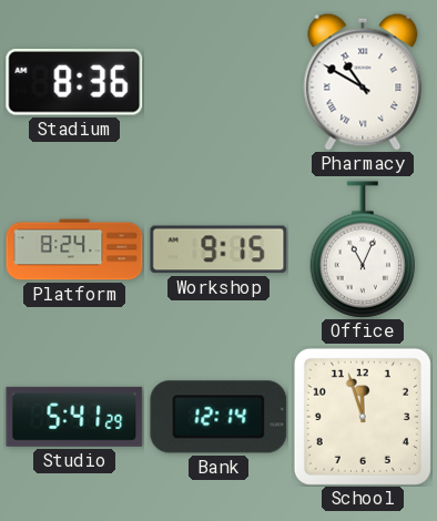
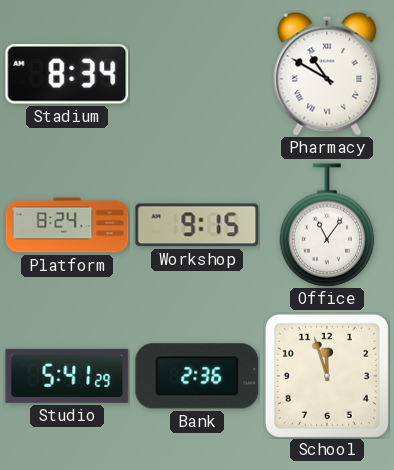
Stadium: 8:36 -> 8:34 (67, 75)
Office: 11:04 -> 11:06 (327, 225)
Bank: 12:14 -> 2:36 (197, 376)
